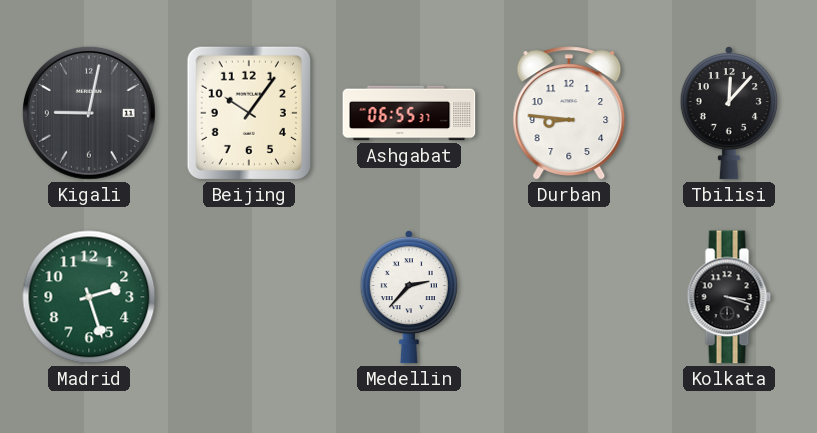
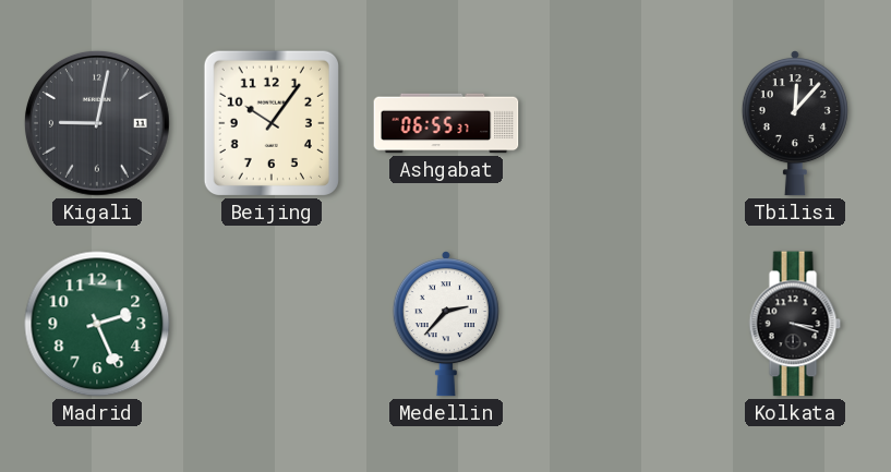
Durban: 8:46 -> none (569, 113)
Madrid: 2:27 -> 2:26 (97, 324)
